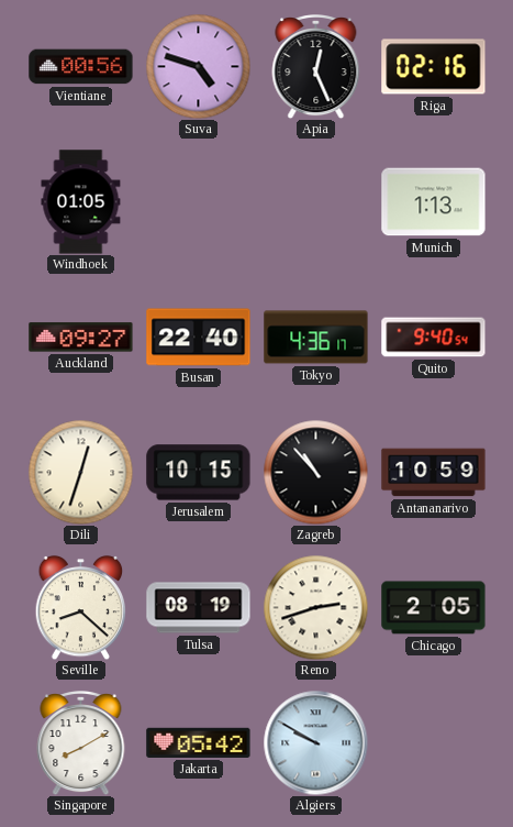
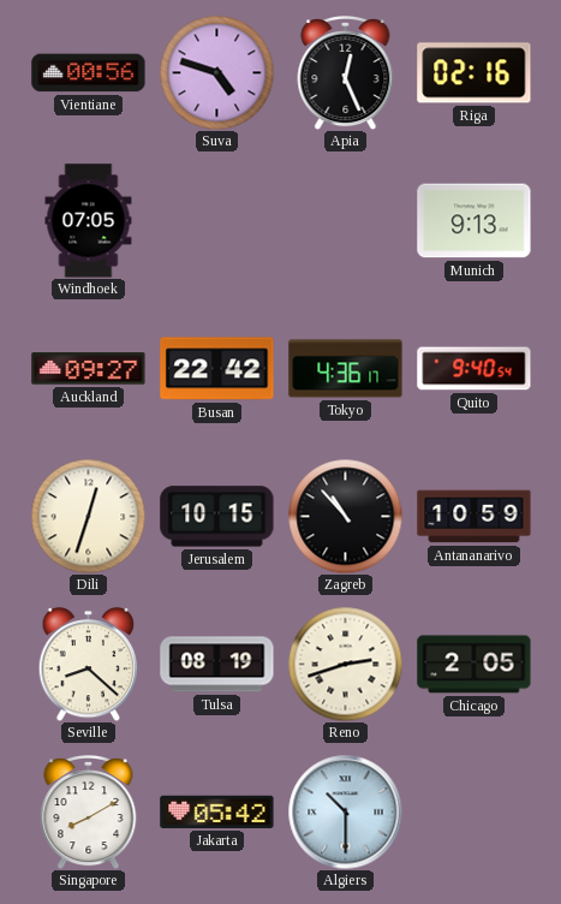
Windhoek: 01:05 -> 07:05 (89, 221)
Munich: 1:13 -> 9:13 (475, 221)
Busan: 22:40 -> 22:42 (217, 369)
Algiers: 9:50 -> 10:30 (345, 811)
